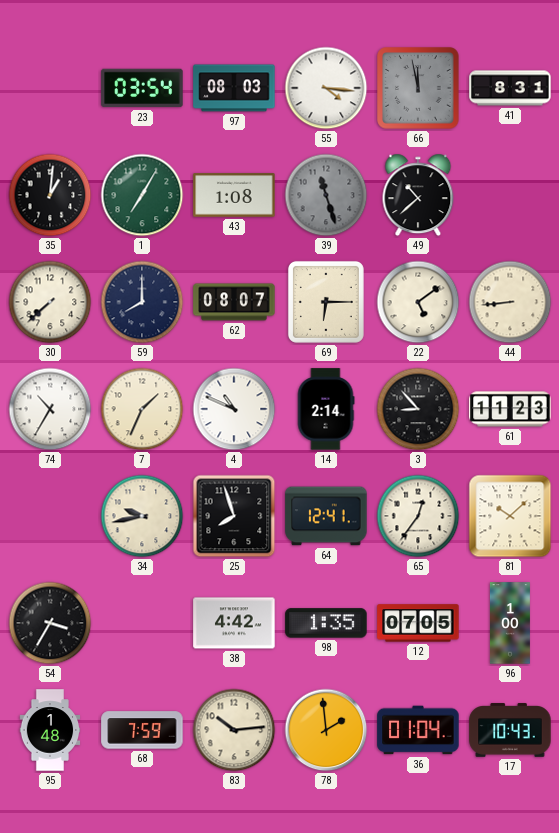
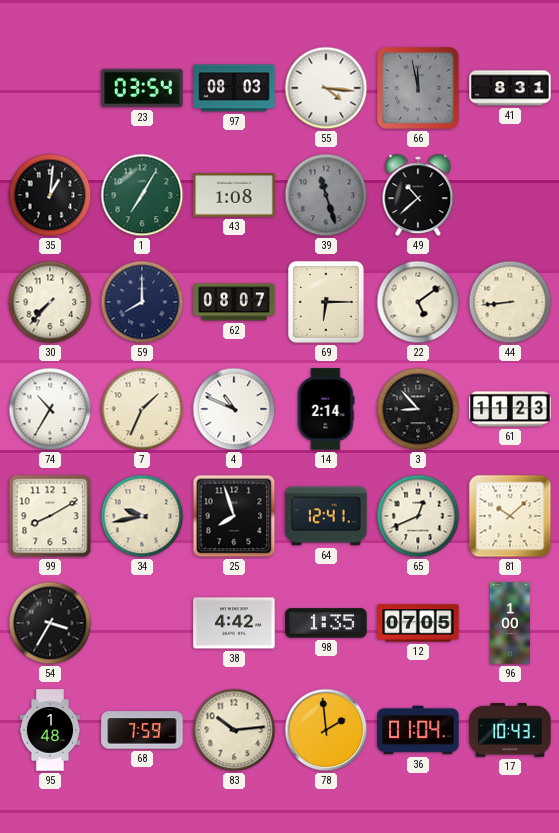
30: 7:38 -> 7:37 (50, 302)
99: none -> 8:10 (50, 516)
65: 12:36 -> 12:41 (418, 516)
